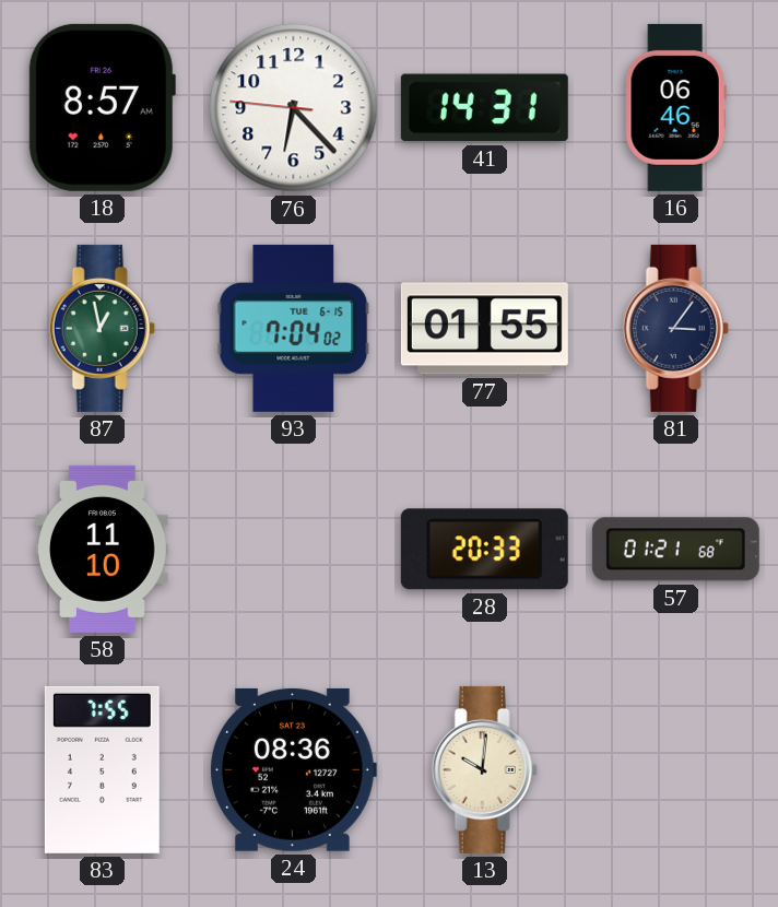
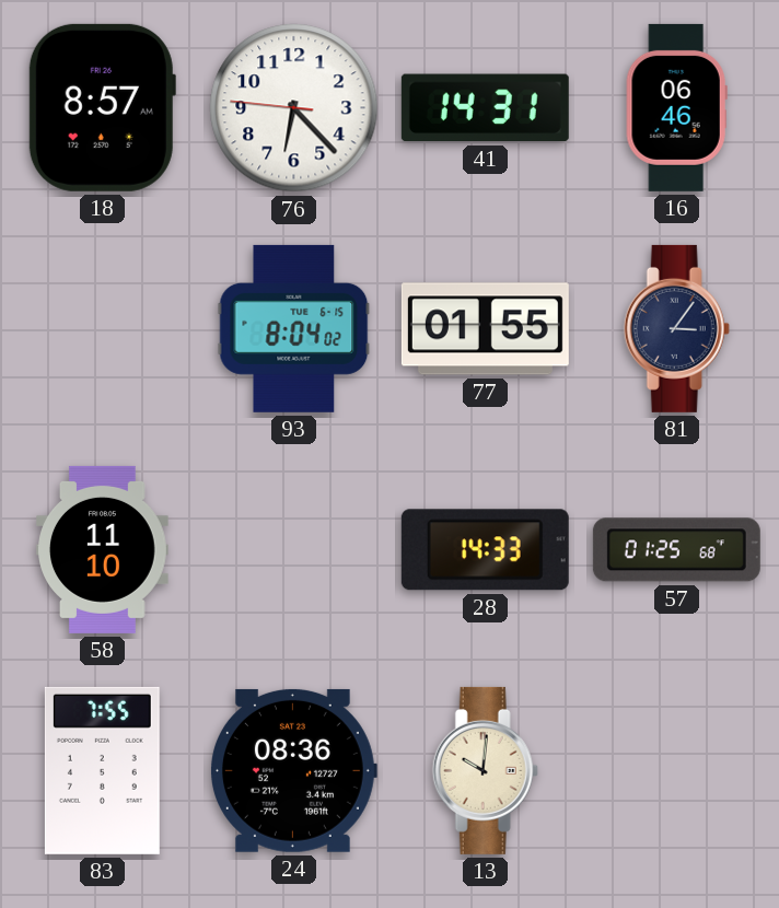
87: 12:58 -> none (102, 328)
93: 7:04 -> 8:04 (294, 328)
28: 20:33 -> 14:33 (485, 550)
57: 01:21 -> 01:25 (676, 550)
